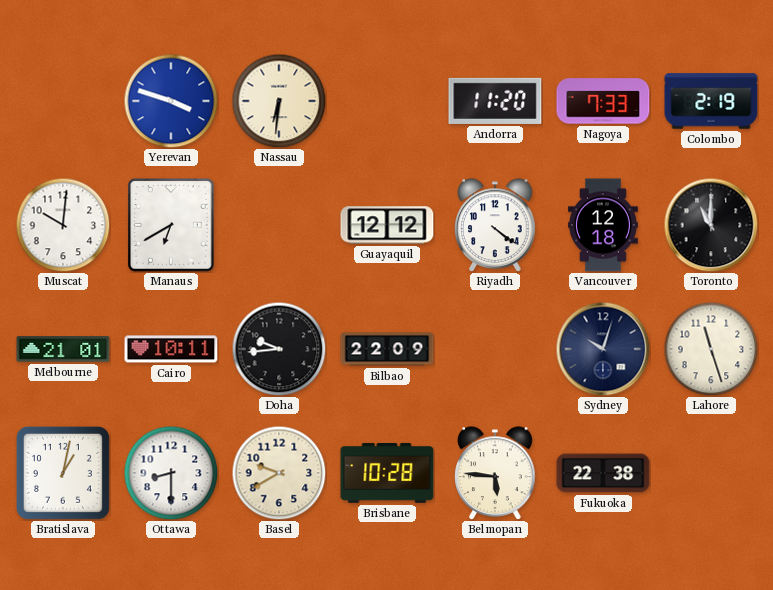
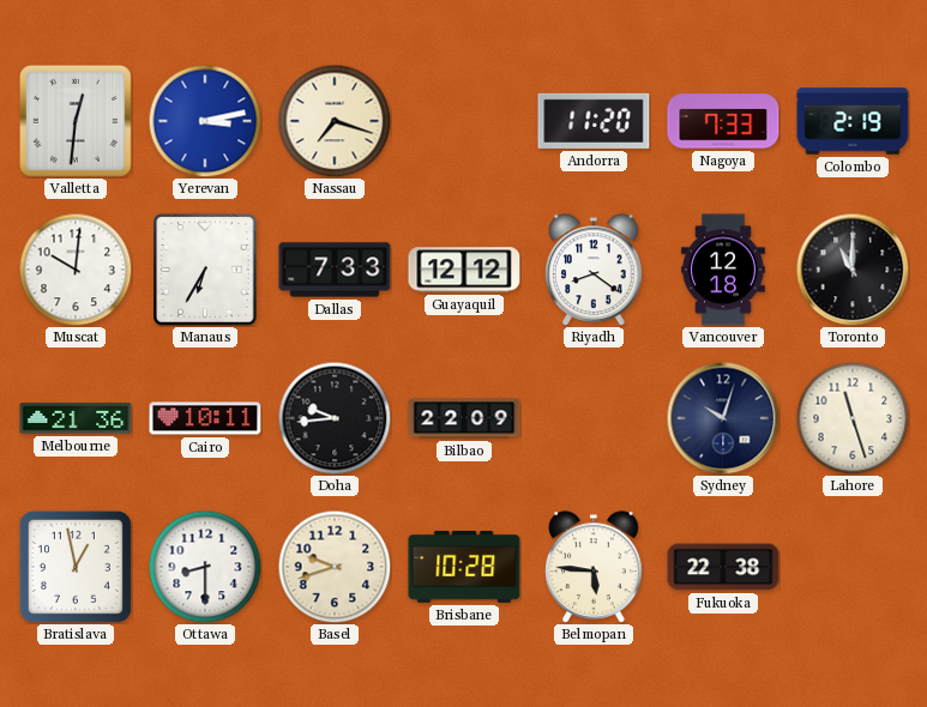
Valletta: none -> 12:31 (77, 122)
Yerevan: 3:48 -> 3:13 (205, 121)
Nassau: 6:31 -> 7:18 (335, 121)
Manaus: 6:40 -> 6:35 (205, 270)
Dallas: none -> 7:33 (335, 270)
Riyadh: 4:21 -> 8:21 (594, 270)
Melbourne: 21:01 -> 21:36 (76, 418)
Bratislava: 1:02 -> 12:58 (76, 567)
Basel: 9:40 -> 9:42 (335, 567)
